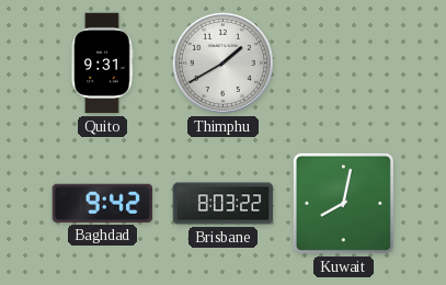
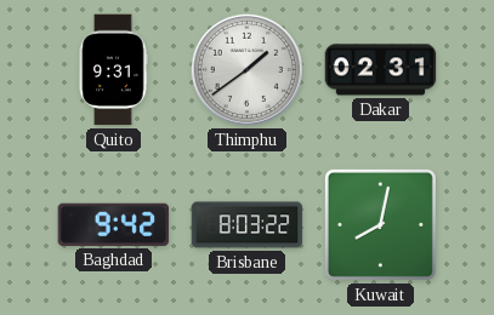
Thimphu: 1:40 -> 1:39 (246, 69)
Dakar: none -> 02:31 (381, 70)
